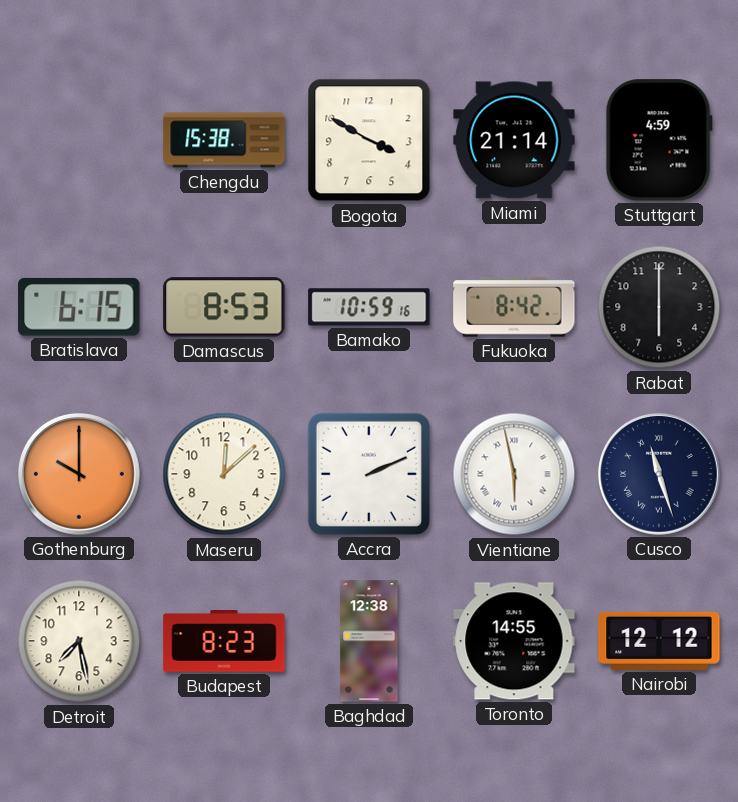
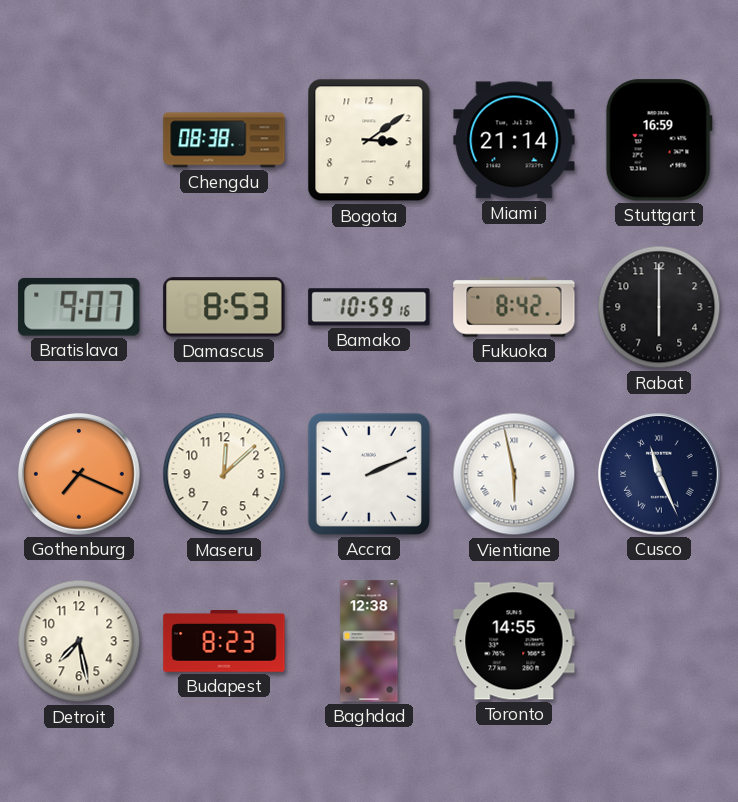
Chengdu: 15:38 -> 08:38 (224, 140)
Bogota: 3:50 -> 3:09 (369, 140)
Stuttgart: 4:59 -> 16:59 (659, 140)
Bratislava: 6:15 -> 9:07 (79, 307)
Gothenburg: 10:00 -> 7:19 (80, 475)
Cusco: 11:27 -> 11:26 (660, 475)
Nairobi: 12:12 -> none (659, 641)
